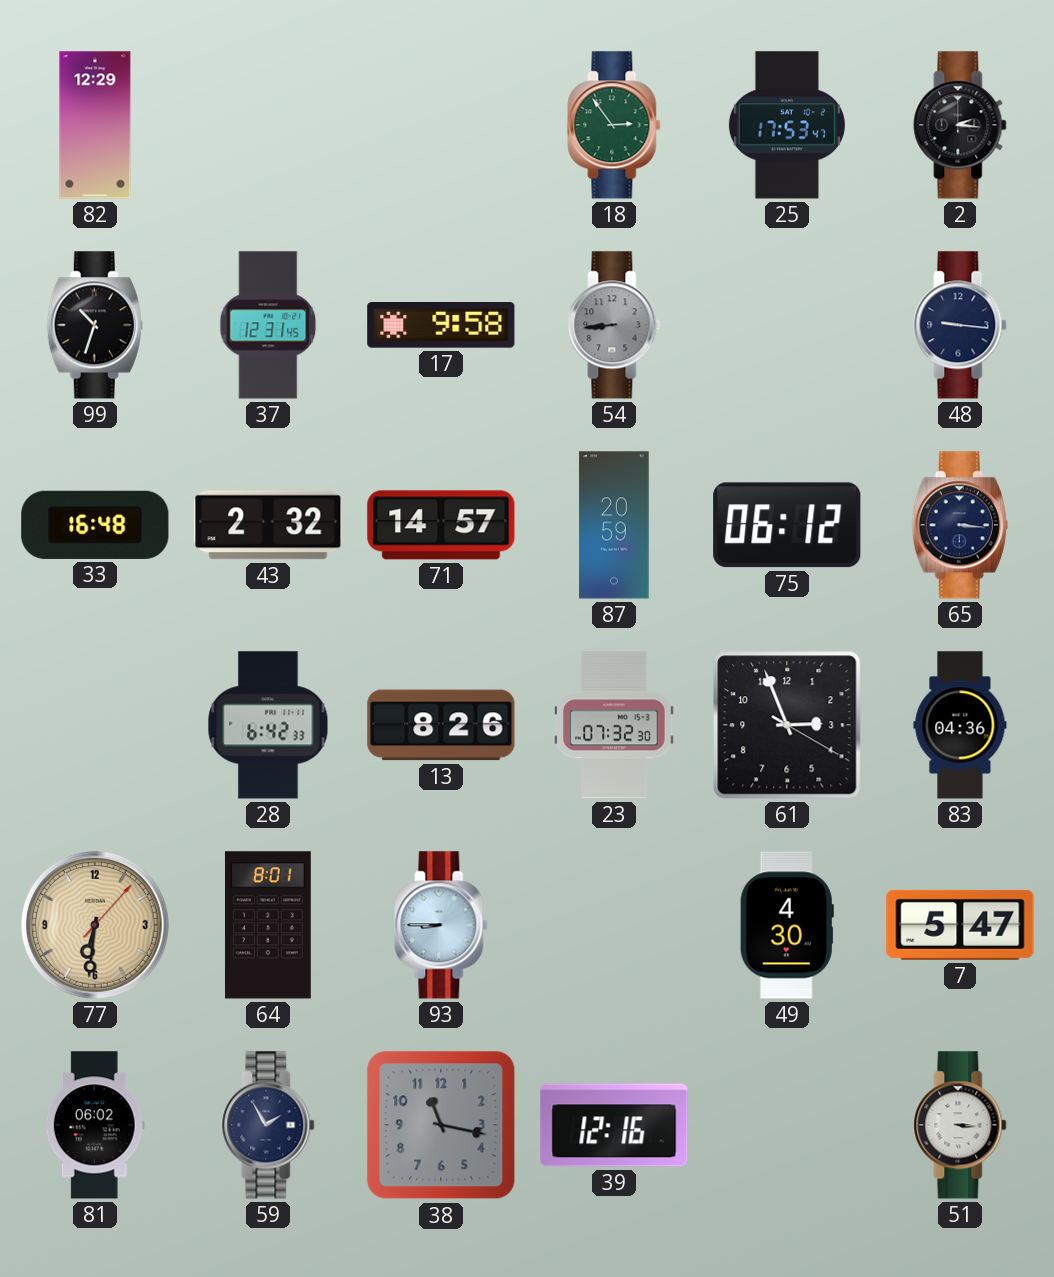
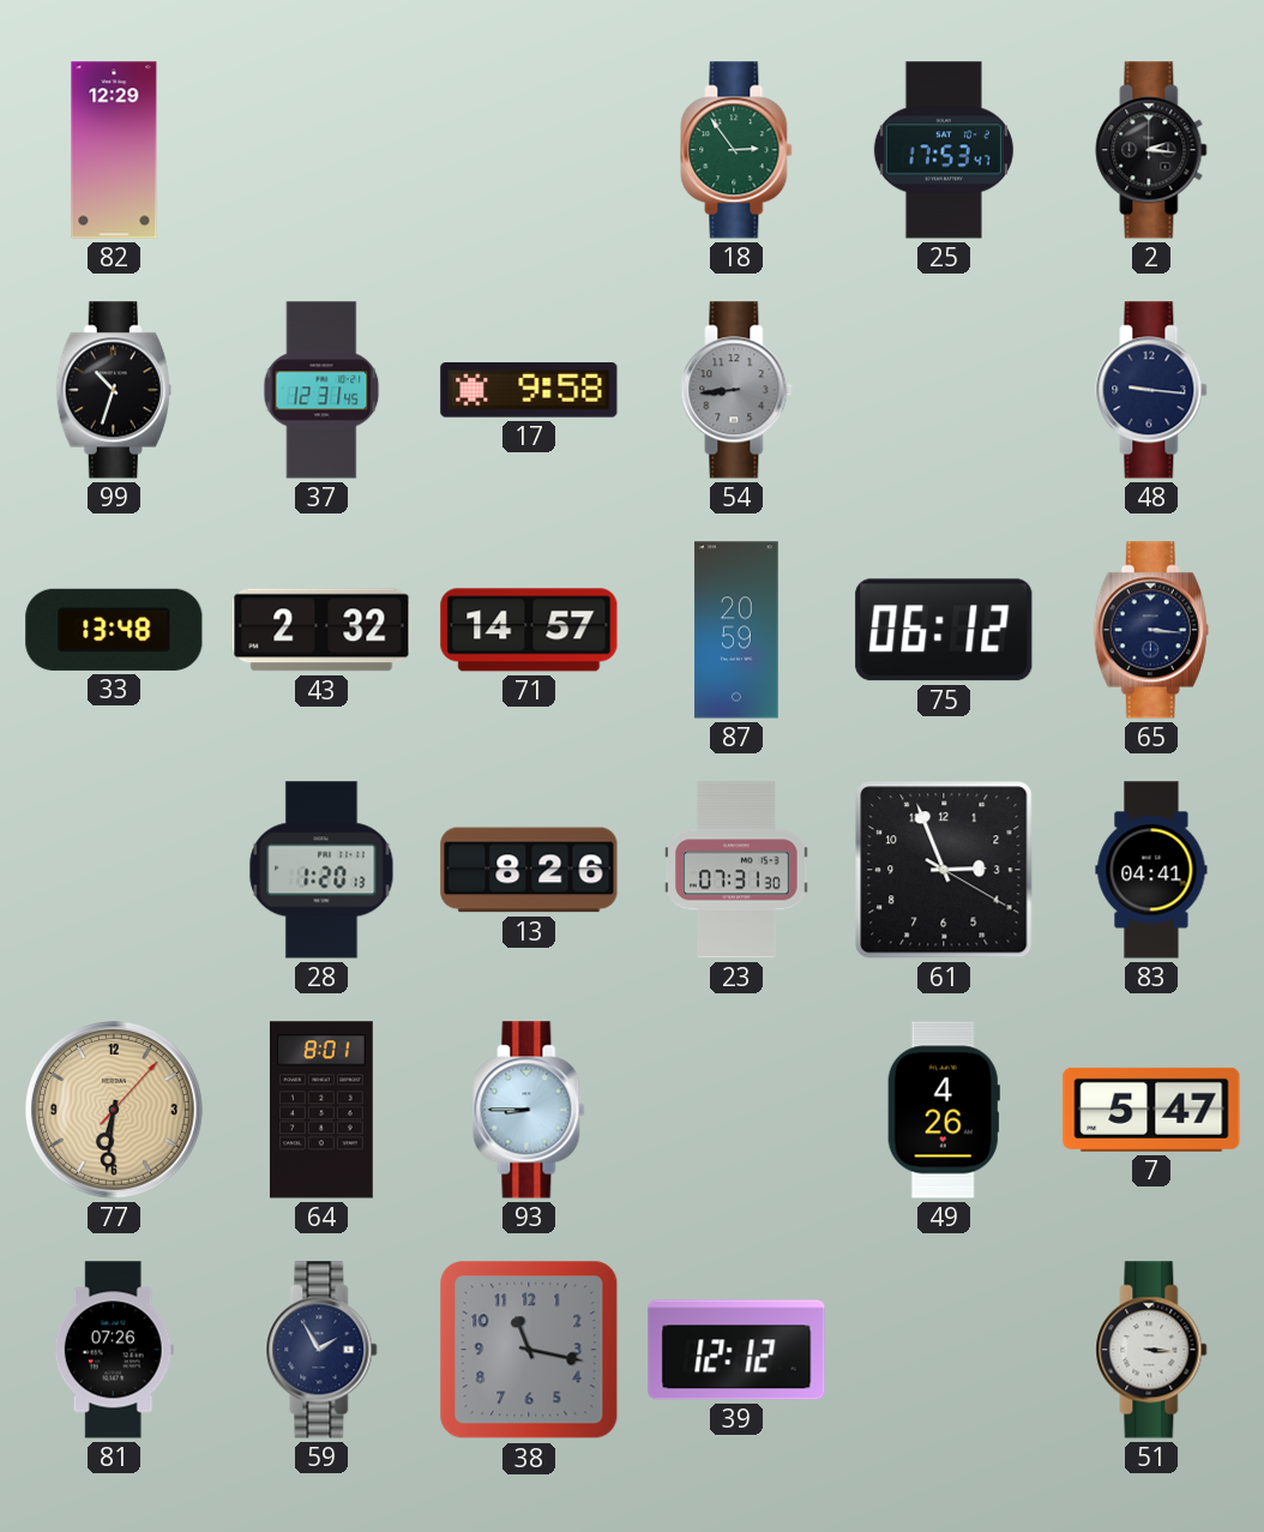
33: 16:48 -> 13:48 (114, 630)
28: 6:42 -> 1:20 (321, 870)
23: 07:32 -> 07:31 (736, 870)
83: 04:36 -> 04:41 (1151, 870)
49: 4:30 -> 4:26 (944, 1110)
81: 06:02 -> 07:26 (114, 1350)
39: 12:16 -> 12:12 (736, 1350)
